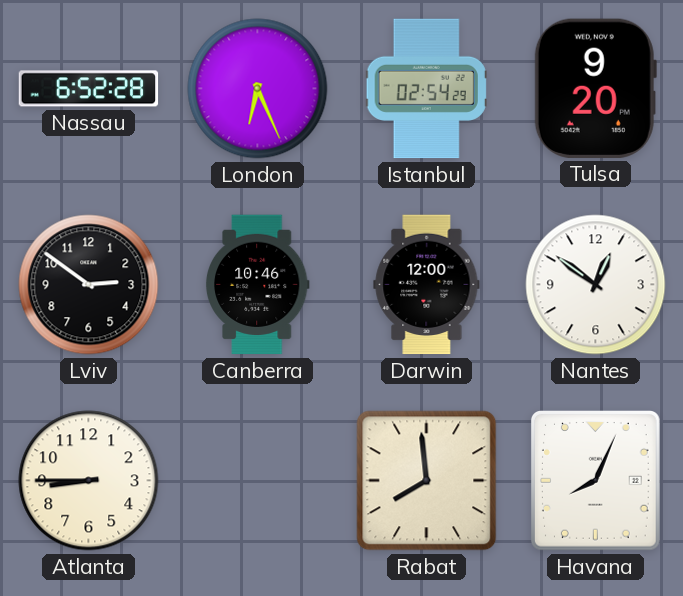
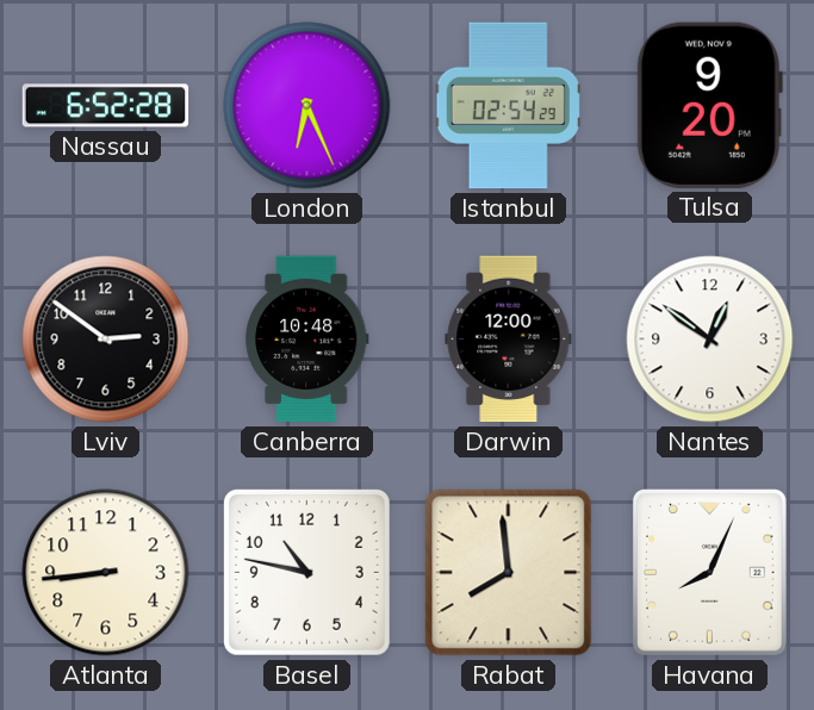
Canberra: 10:46 -> 10:48 (306, 340)
Atlanta: 8:45 -> 8:44 (106, 573)
Basel: none -> 10:47 (306, 572)
